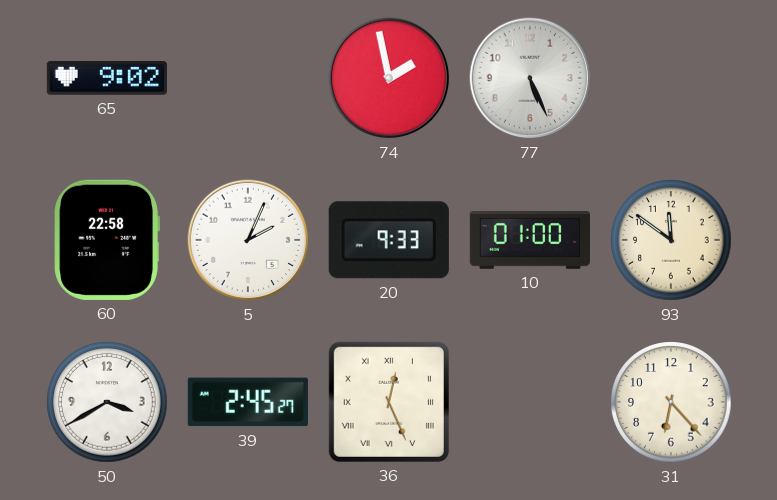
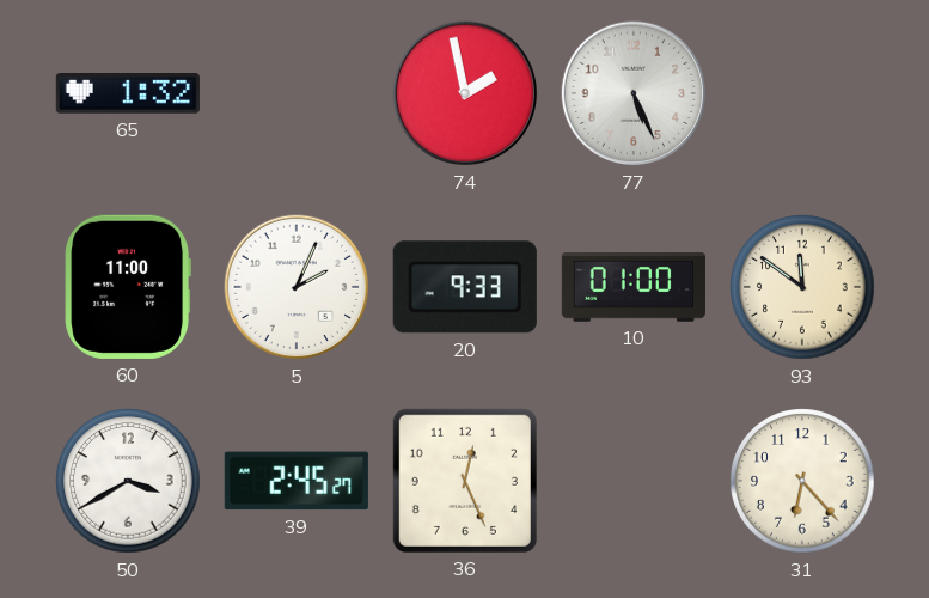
65: 9:02 -> 1:32 (128, 93)
60: 22:58 -> 11:00 (127, 287)
36 numerals: Roman -> Arabic (465, 481)
